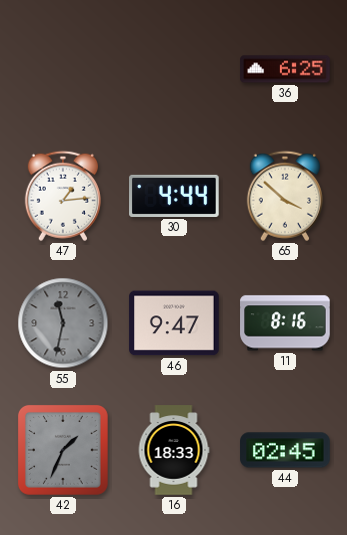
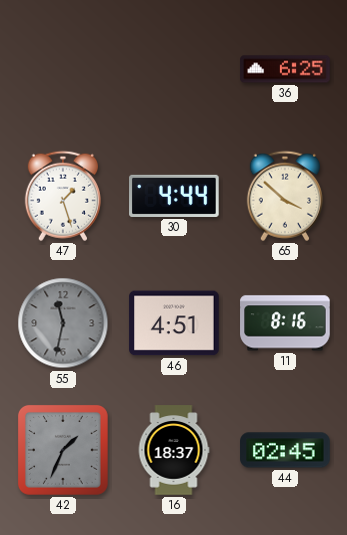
47: 1:14 -> 1:27 (63, 196)
46: 9:47 -> 4:51 (174, 323)
16: 18:33 -> 18:37 (174, 450)
